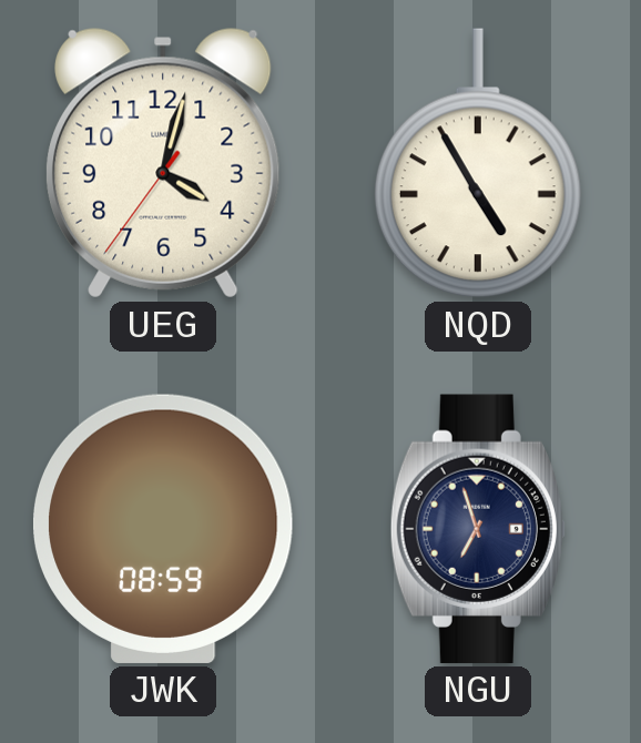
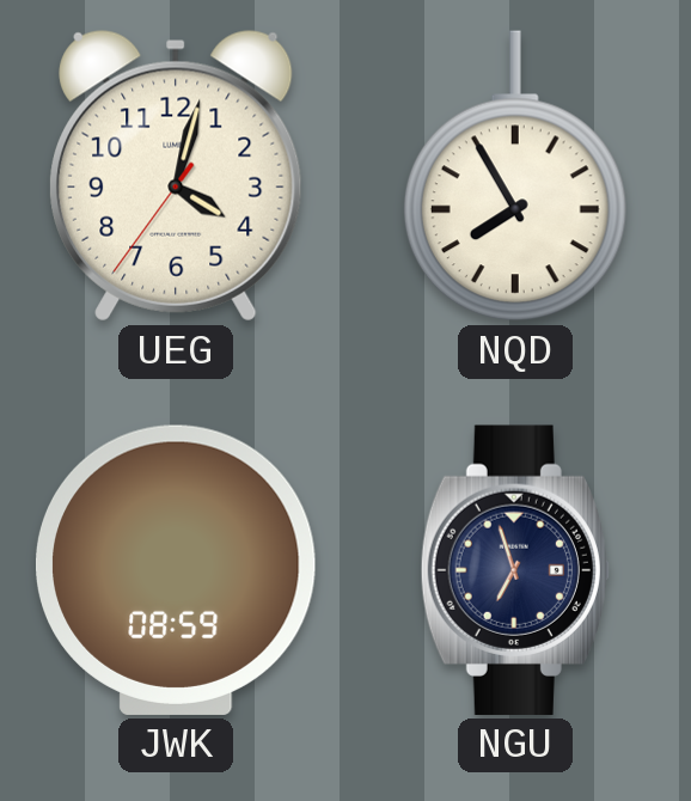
NQD: 4:55 -> 7:55 (515, 176)
